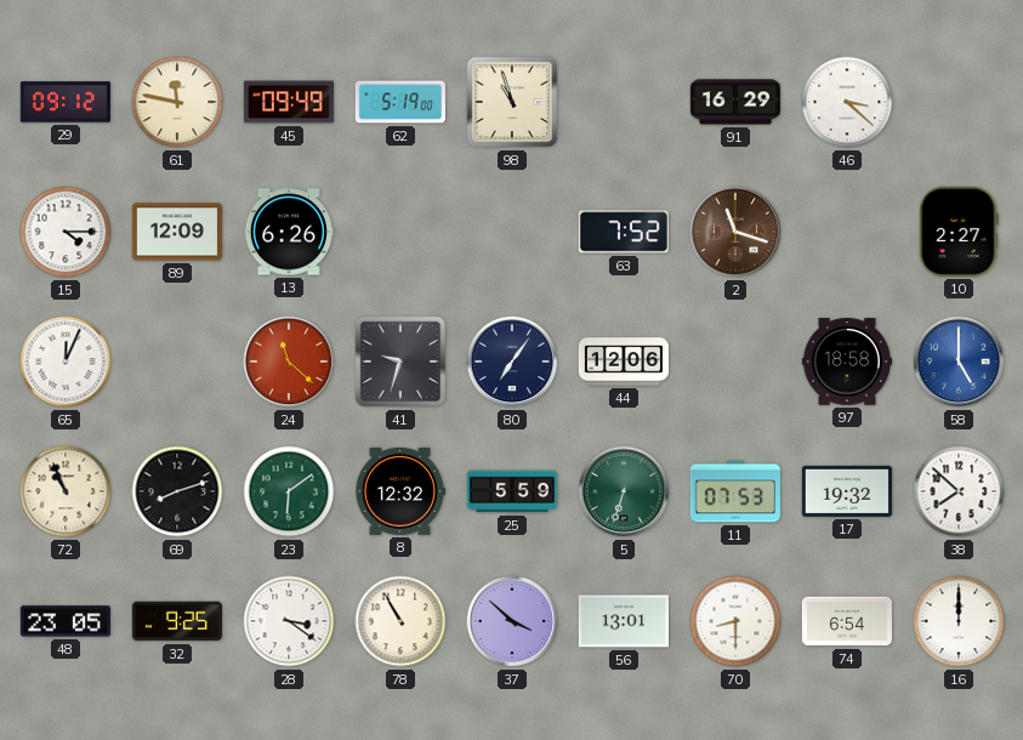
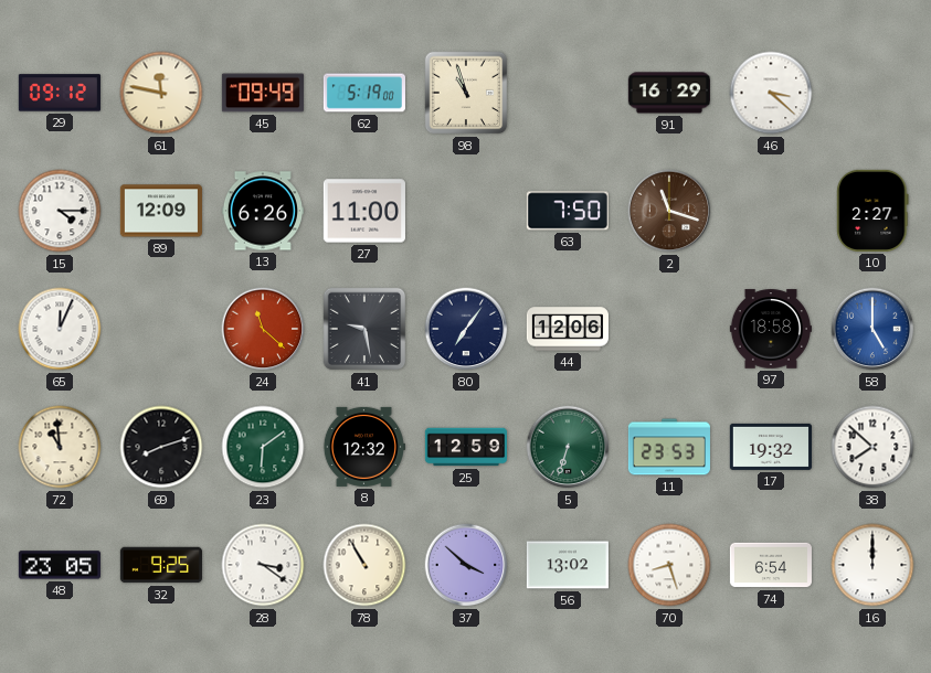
27: none -> 11:00 (364, 211)
63: 7:52 -> 7:50 (568, 211)
41: 9:33 -> 9:28 (364, 329)
72: 10:56 -> 10:59 (60, 447)
25: 5:59 -> 12:59 (465, 447)
11: 07:53 -> 23:53 (669, 447)
56: 13:01 -> 13:02 (568, 565)
70: 8:30 -> 8:27 (669, 565)
